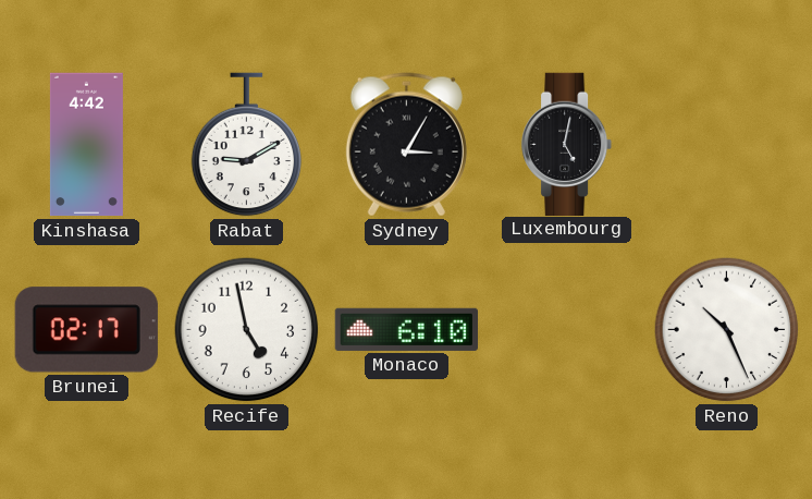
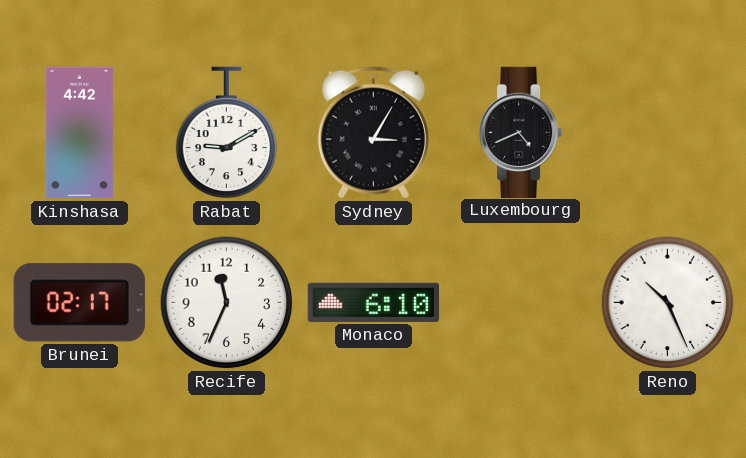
Luxembourg: 5:02 -> 4:41 (522, 132)
Recife: 4:58 -> 11:34 (227, 303)
